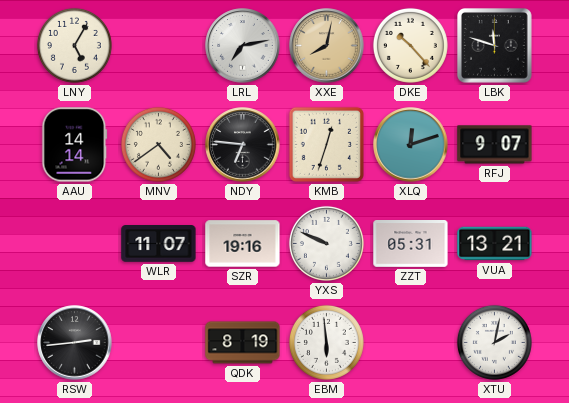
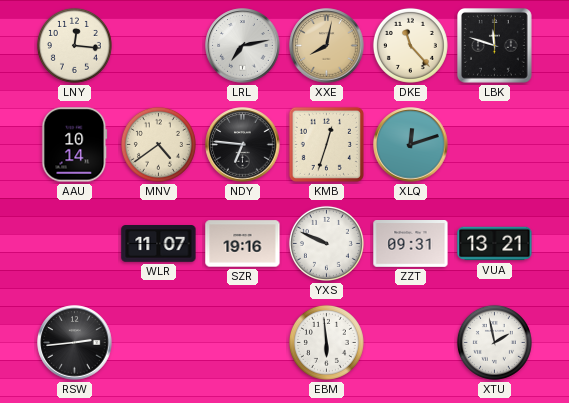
LNY: 5:05 -> 12:16 (74, 45)
DKE: 10:23 -> 11:23 (410, 45)
AAU: 14:14 -> 10:14 (75, 145)
RFJ: 9:07 -> none (495, 145)
ZZT: 05:31 -> 09:31 (411, 244)
QDK: 8:19 -> none (243, 343)
XTU: 2:02 -> 1:58 (494, 342)
